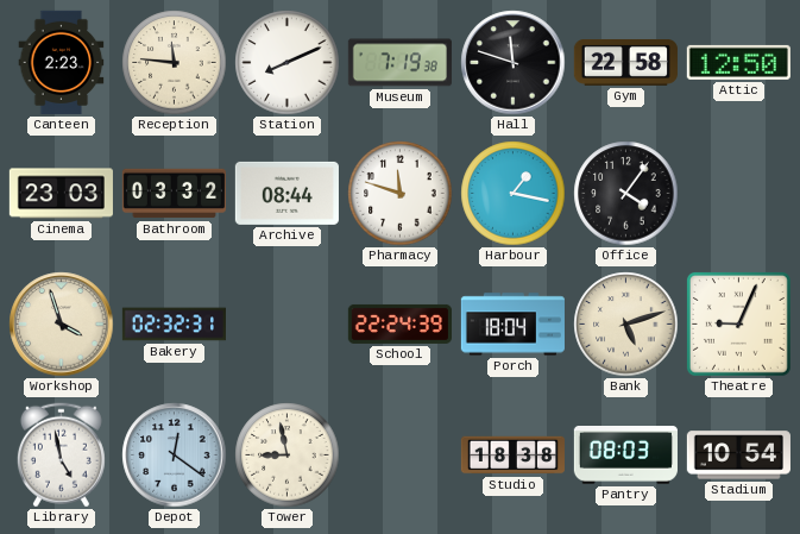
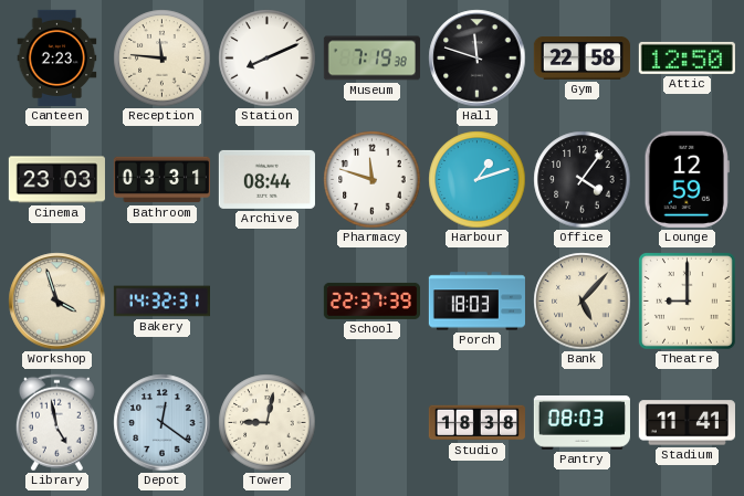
Bathroom: 03:32 -> 03:31 (161, 180)
Harbour: 1:17 -> 1:12 (478, 180)
Lounge: none -> 12:59 (687, 179)
Bakery: 02:32 -> 14:32 (161, 302)
School: 22:24 -> 22:37 (371, 300)
Porch: 18:04 -> 18:03 (476, 302)
Bank: 5:12 -> 5:07 (583, 302)
Theatre: 9:04 -> 9:00 (687, 300)
Tower: 8:58 -> 9:02 (268, 423)
Stadium: 10:54 -> 11:41 (687, 423)
